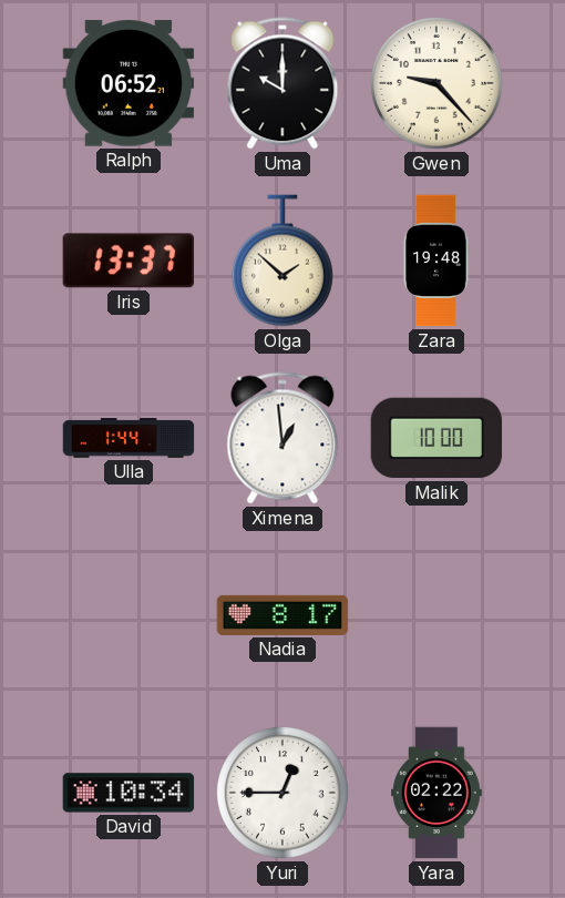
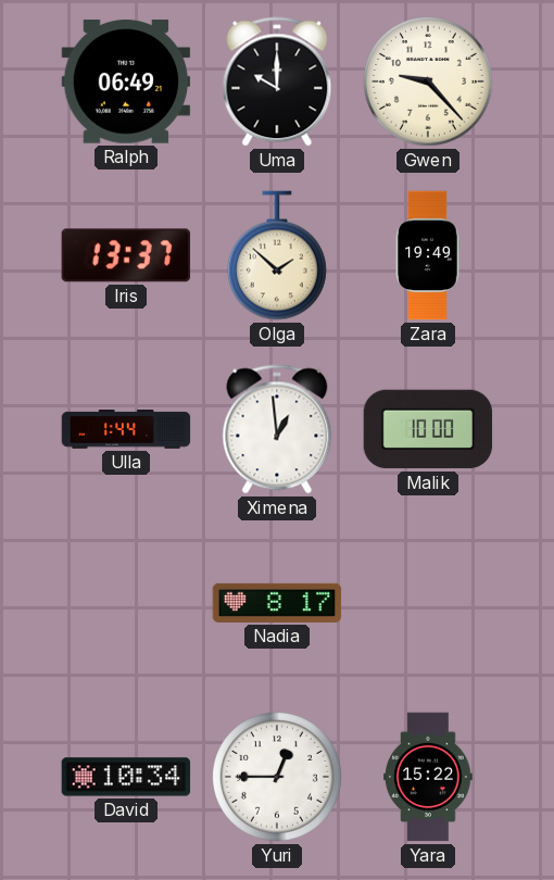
Ralph: 06:52 -> 06:49 (126, 81)
Zara: 19:48 -> 19:49 (428, 255)
Yara: 02:22 -> 15:22 (429, 777)
